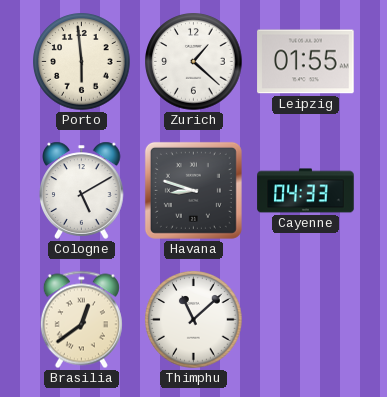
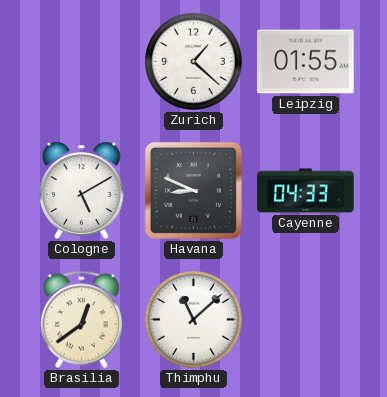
Porto: 5:59 -> none (82, 62)
Havana: 8:48 -> 8:49 (193, 190)
